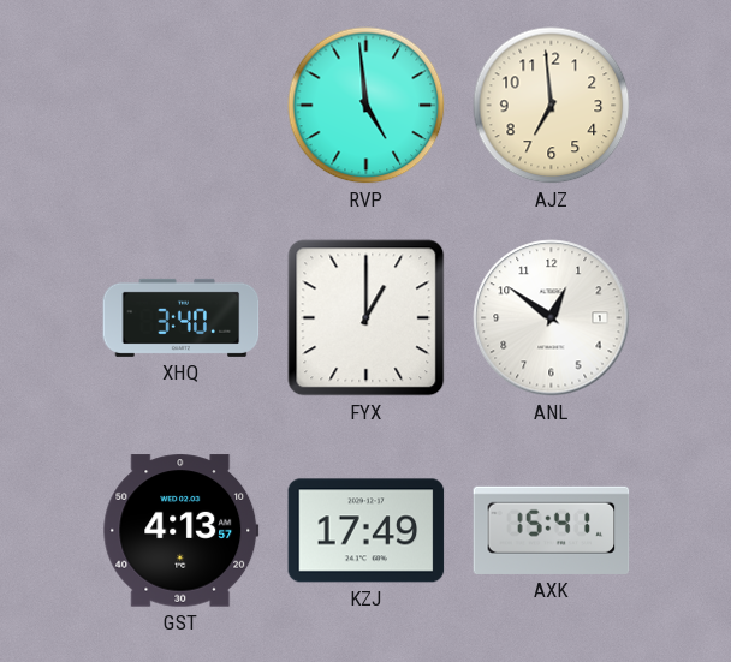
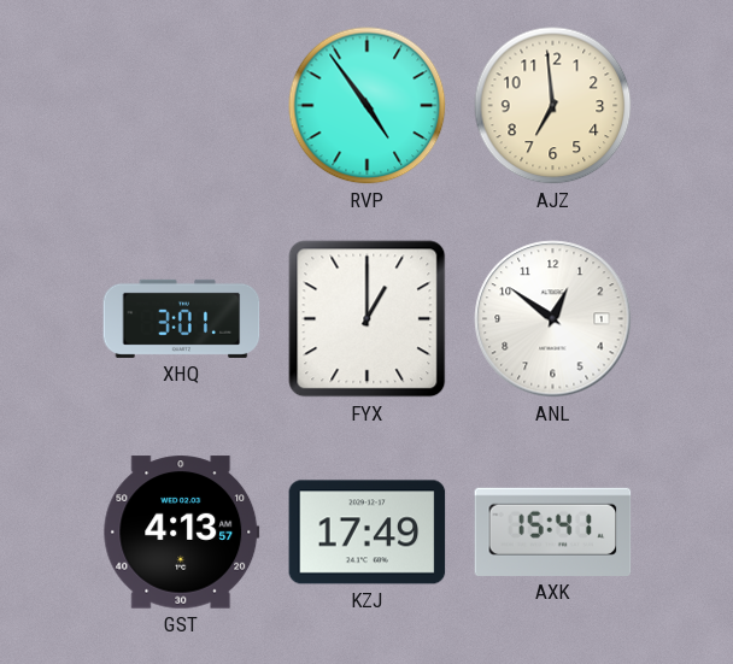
RVP: 4:59 -> 4:54 (368, 106)
XHQ: 3:40 -> 3:01 (182, 318)
